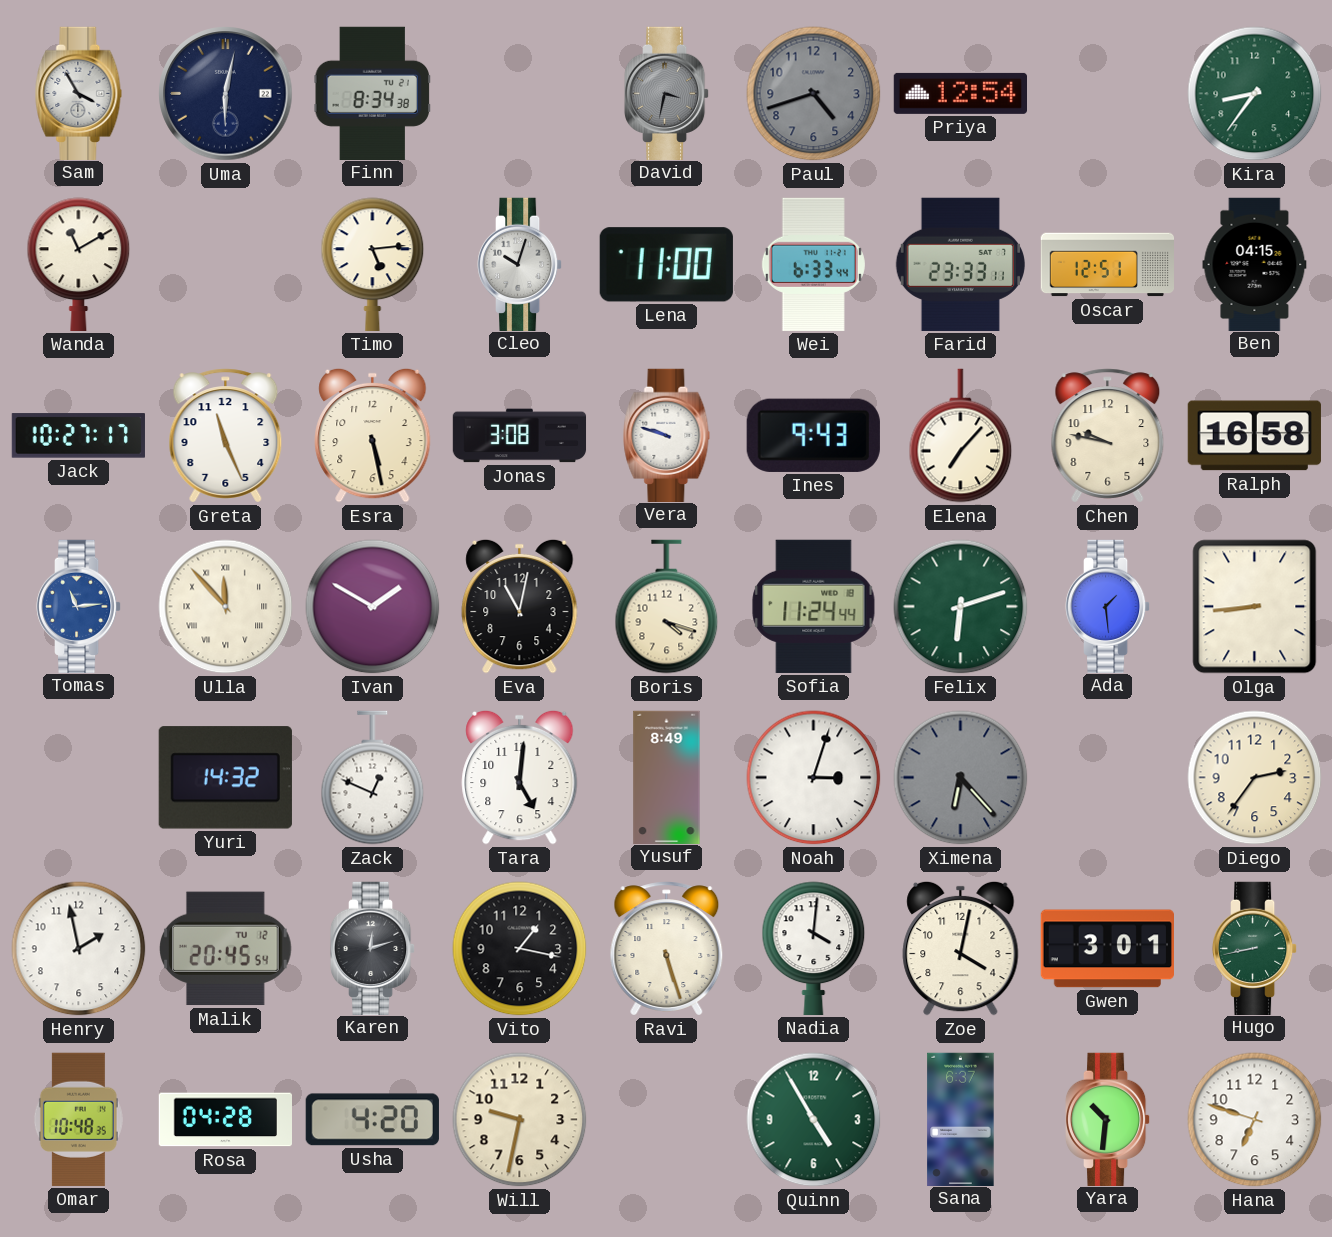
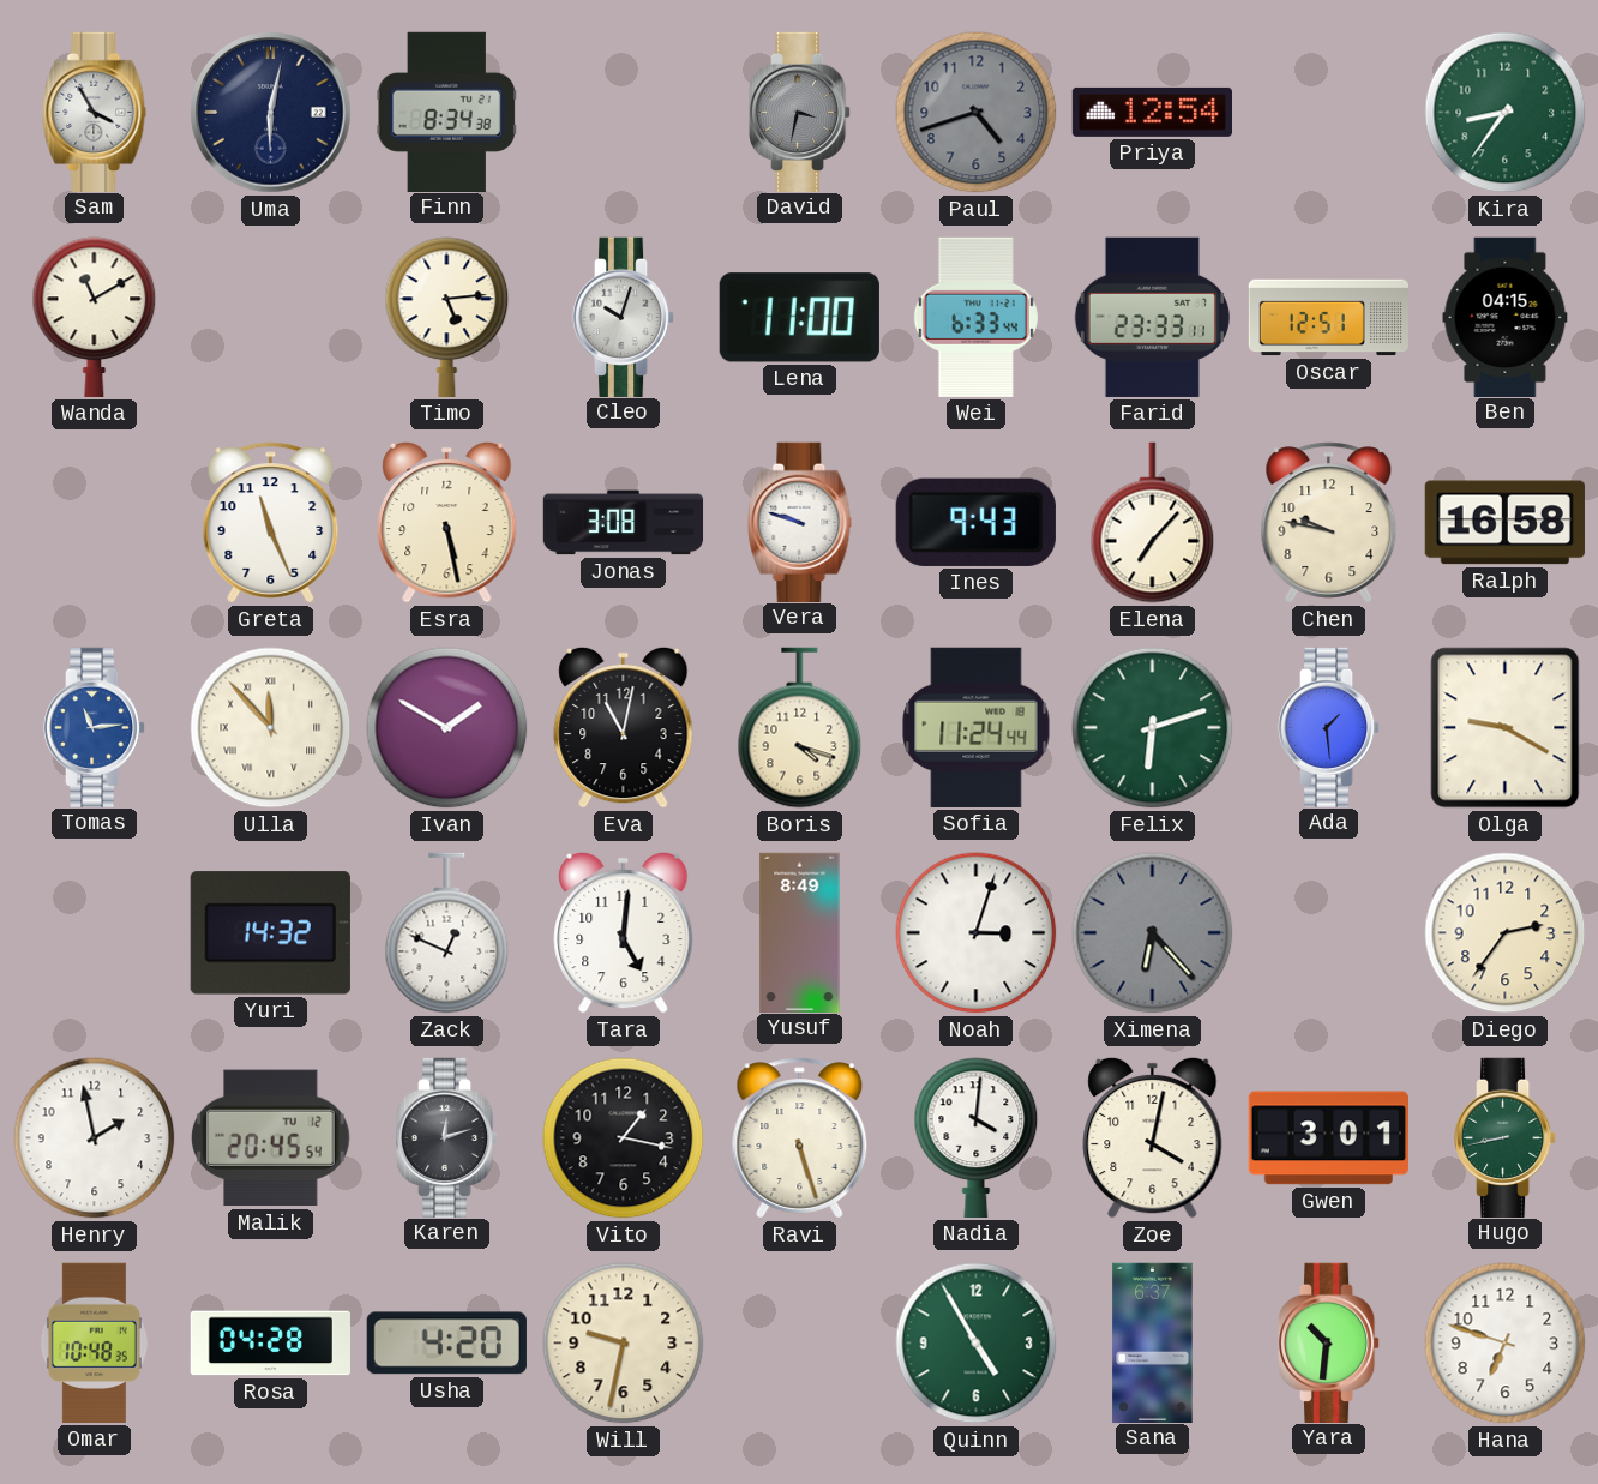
Jack: 10:27 -> none (78, 436)
Olga: 8:44 -> 9:20 (1506, 728)
